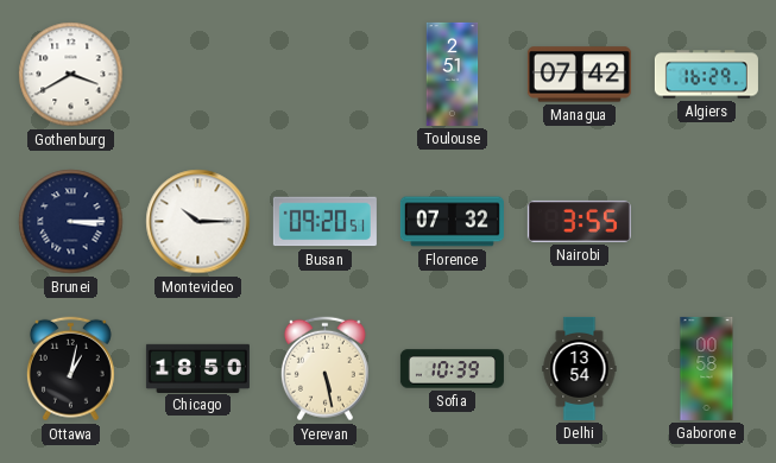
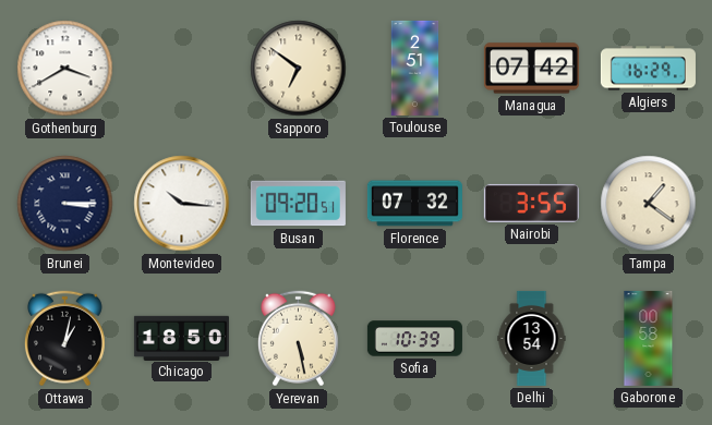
Sapporo: none -> 6:51 (299, 69)
Montevideo: 10:15 -> 10:16 (182, 204)
Tampa: none -> 1:21 (649, 204)
